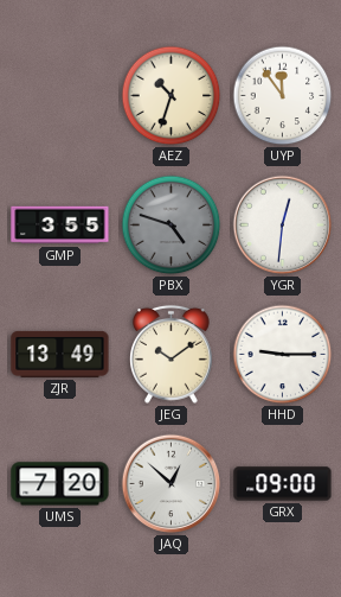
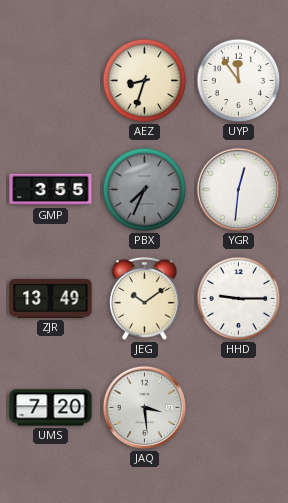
AEZ: 10:33 -> 8:33 (145, 81)
PBX: 4:48 -> 7:34 (145, 190)
JAQ: 12:52 -> 3:29 (145, 408)
GRX: 09:00 -> none (283, 484)
